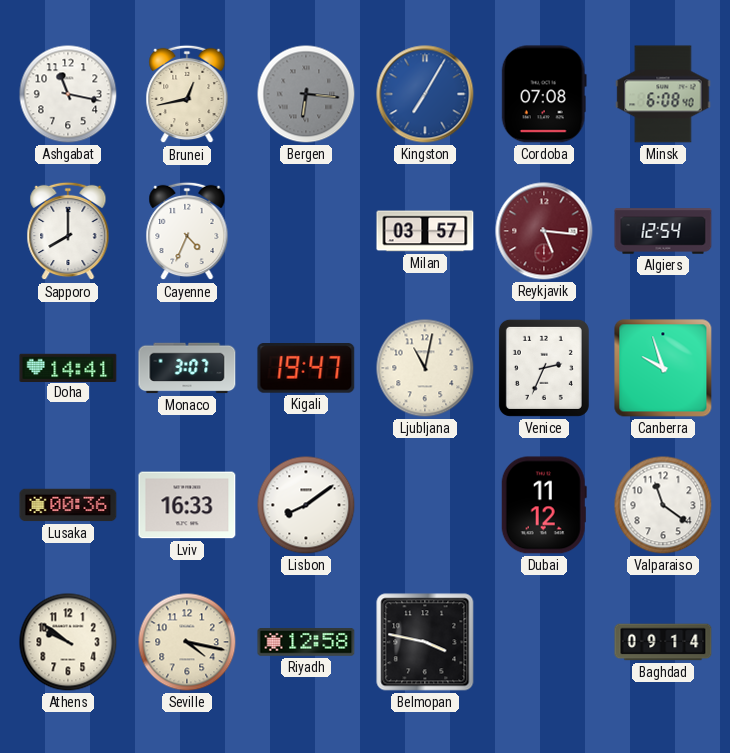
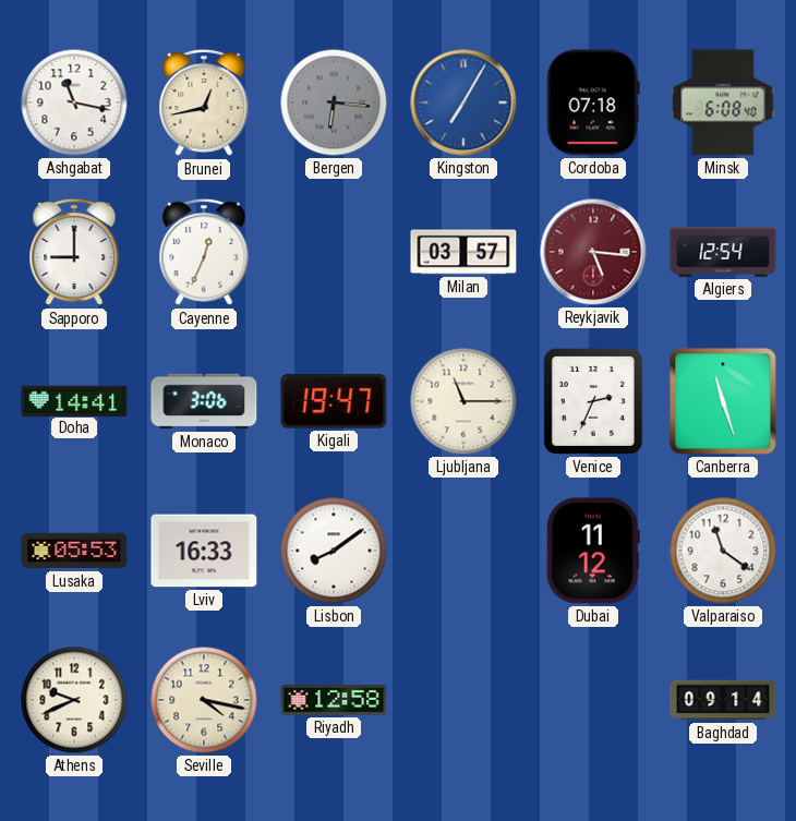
Cordoba: 07:08 -> 07:18 (593, 102)
Sapporo: 8:00 -> 9:00 (74, 252)
Cayenne: 4:34 -> 12:34 (204, 252)
Monaco: 3:07 -> 3:06 (204, 401)
Ljubljana: 11:02 -> 11:15 (463, 401)
Canberra: 9:57 -> 11:27 (723, 401)
Lusaka: 00:36 -> 05:53 (74, 551)
Athens: 9:51 -> 9:41 (74, 700)
Belmopan: 3:47 -> none (425, 642)
